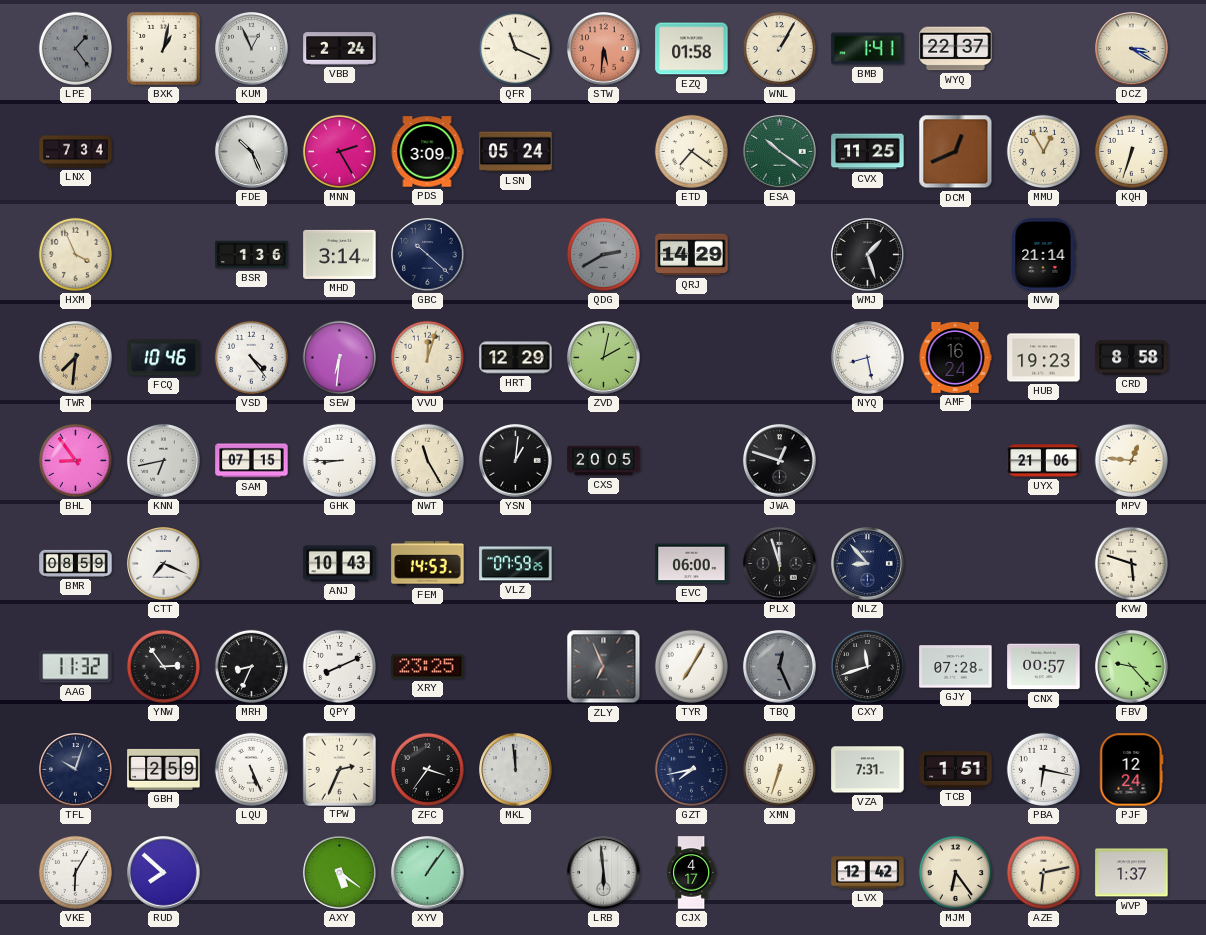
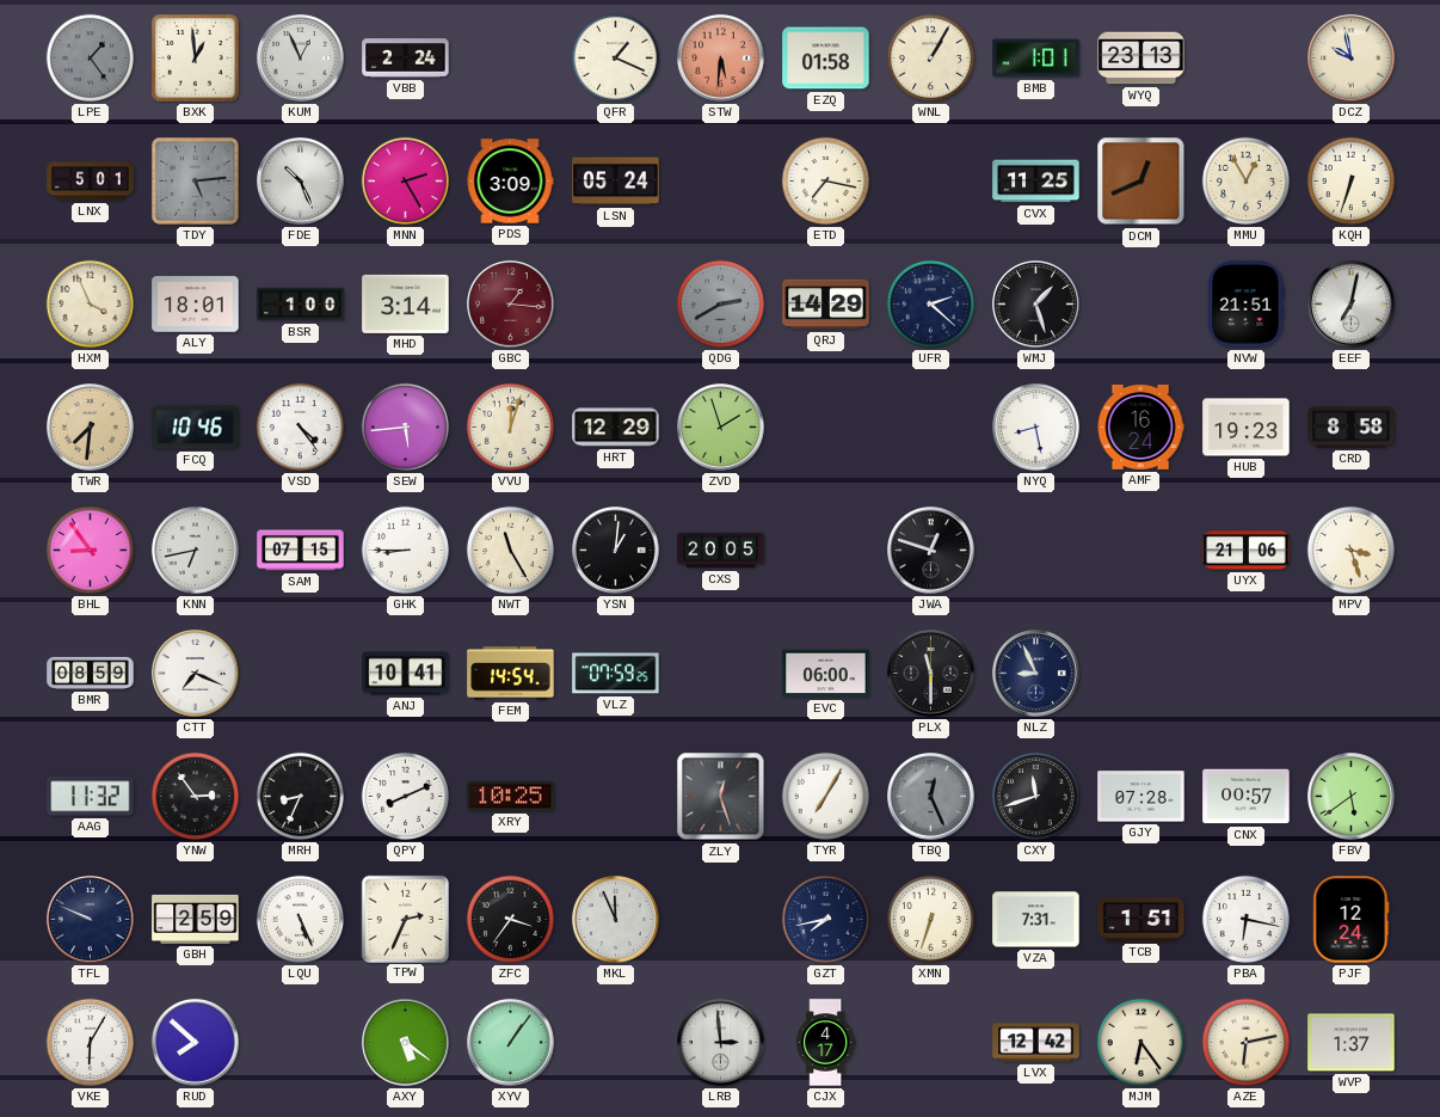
BXK: 1:02 -> 12:59 (196, 59)
QFR: 11:19 -> 1:19 (615, 57)
BMB: 1:41 -> 1:01 (1036, 59)
WYQ: 22:37 -> 23:13 (1141, 59)
DCZ: 3:20 -> 9:58 (1352, 59)
LNX: 7:34 -> 5:01 (91, 182)
TDY: none -> 5:14 (196, 182)
ETD: 7:21 -> 7:17 (825, 180)
ESA: 10:21 -> none (780, 152)
ALY: none -> 18:01 (196, 305)
BSR: 1:36 -> 1:00 (301, 305)
GBC: 10:22 -> 1:16 (511, 305)
GBC dial: navy -> burgundy (511, 305)
UFR: none -> 2:22 (930, 303)
NVW: 21:14 -> 21:51 (1245, 305)
EEF: none -> 7:02 (1352, 305)
SEW: 6:31 -> 5:44 (405, 426)
ZVD: 2:02 -> 1:57 (721, 428)
MPV: 12:46 -> 3:27 (1350, 550)
ANJ: 10:43 -> 10:41 (406, 674)
FEM: 14:53 -> 14:54 (511, 674)
PLX: 11:57 -> 11:30 (931, 674)
NLZ: 8:53 -> 8:56 (1036, 674)
KVW: 5:48 -> none (1131, 563)
XRY: 23:25 -> 10:25 (511, 797)
ZLY: 6:56 -> 12:27 (721, 797)
FBV: 9:23 -> 5:39 (1352, 797)
TFL: 10:03 -> 9:49 (91, 920)
MKL: 11:59 -> 11:56 (616, 920)
LRB: 5:59 -> 2:59 (721, 1043)
